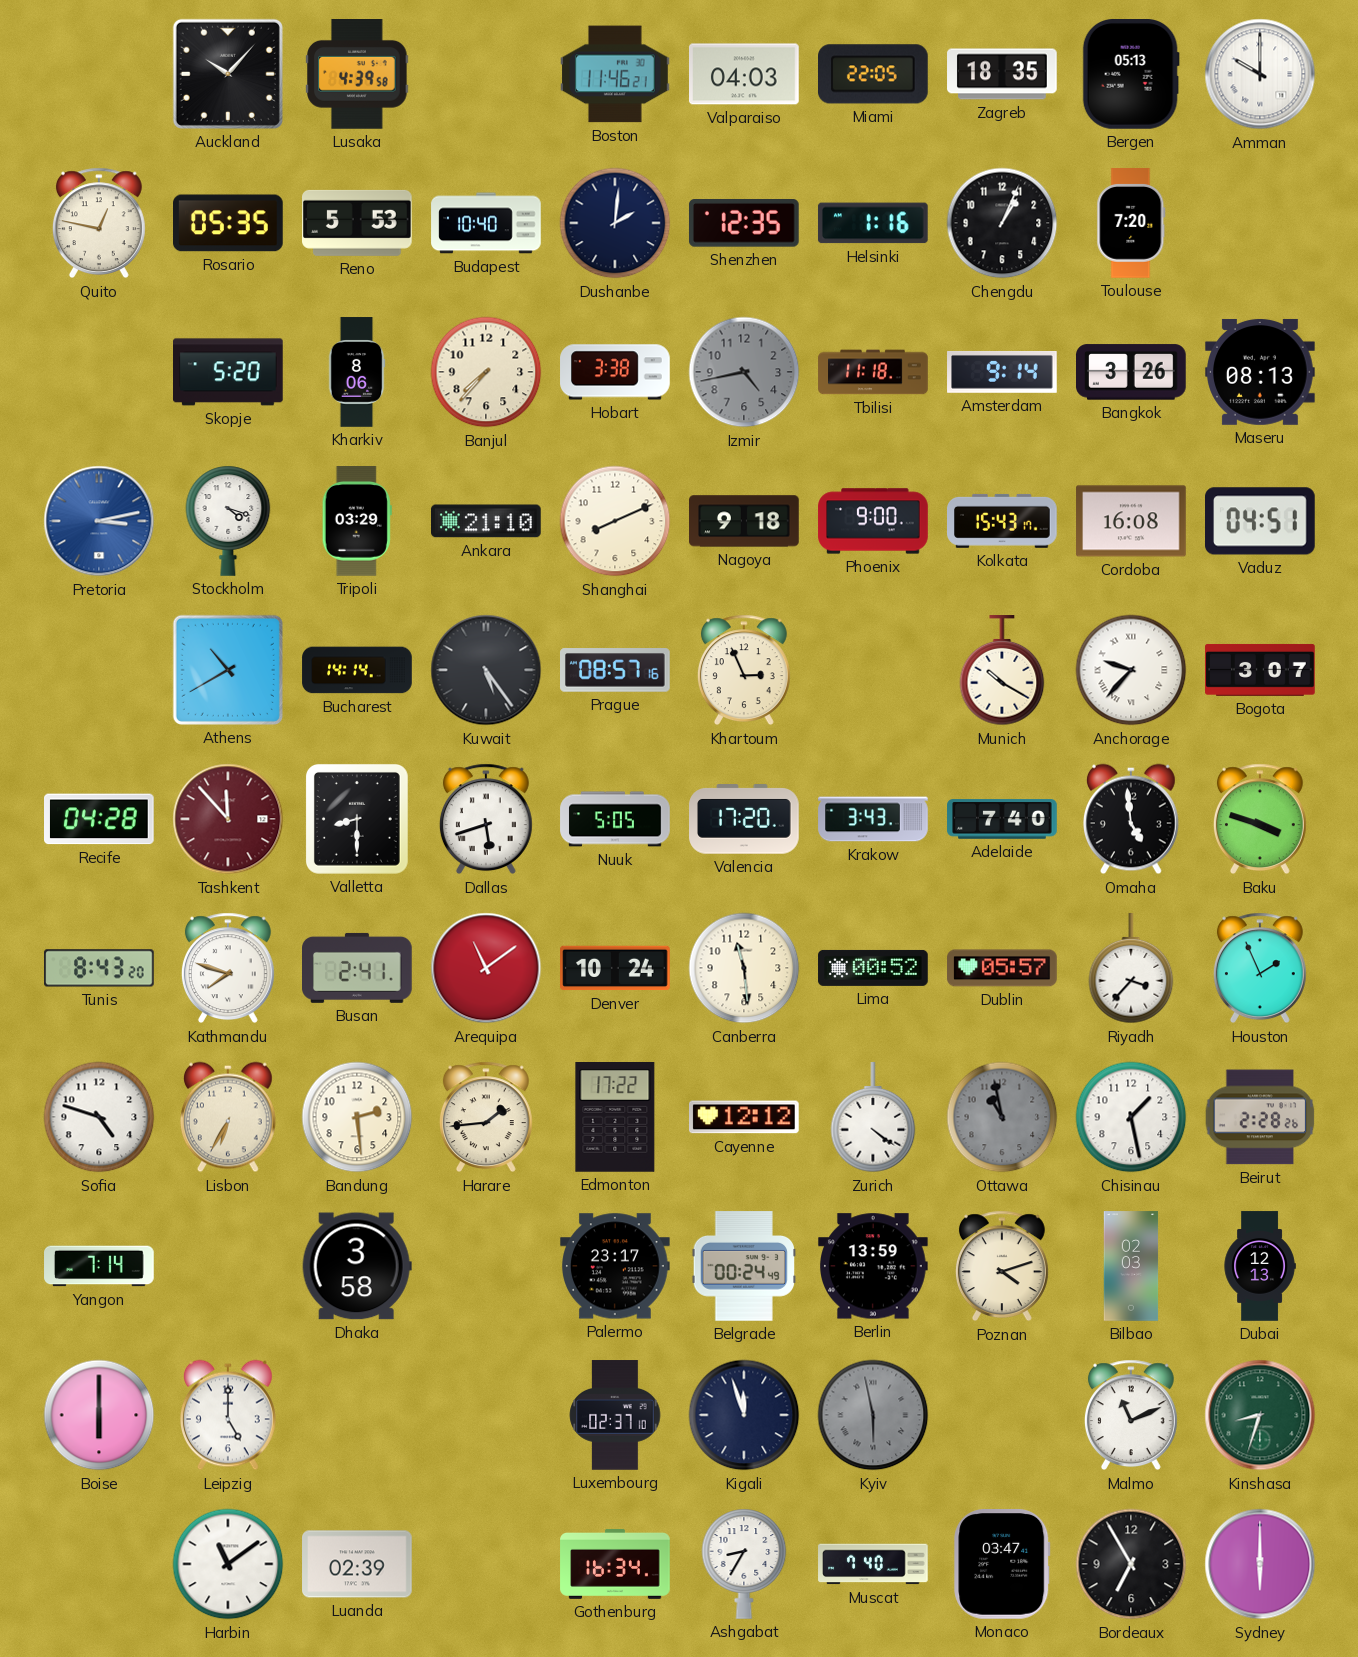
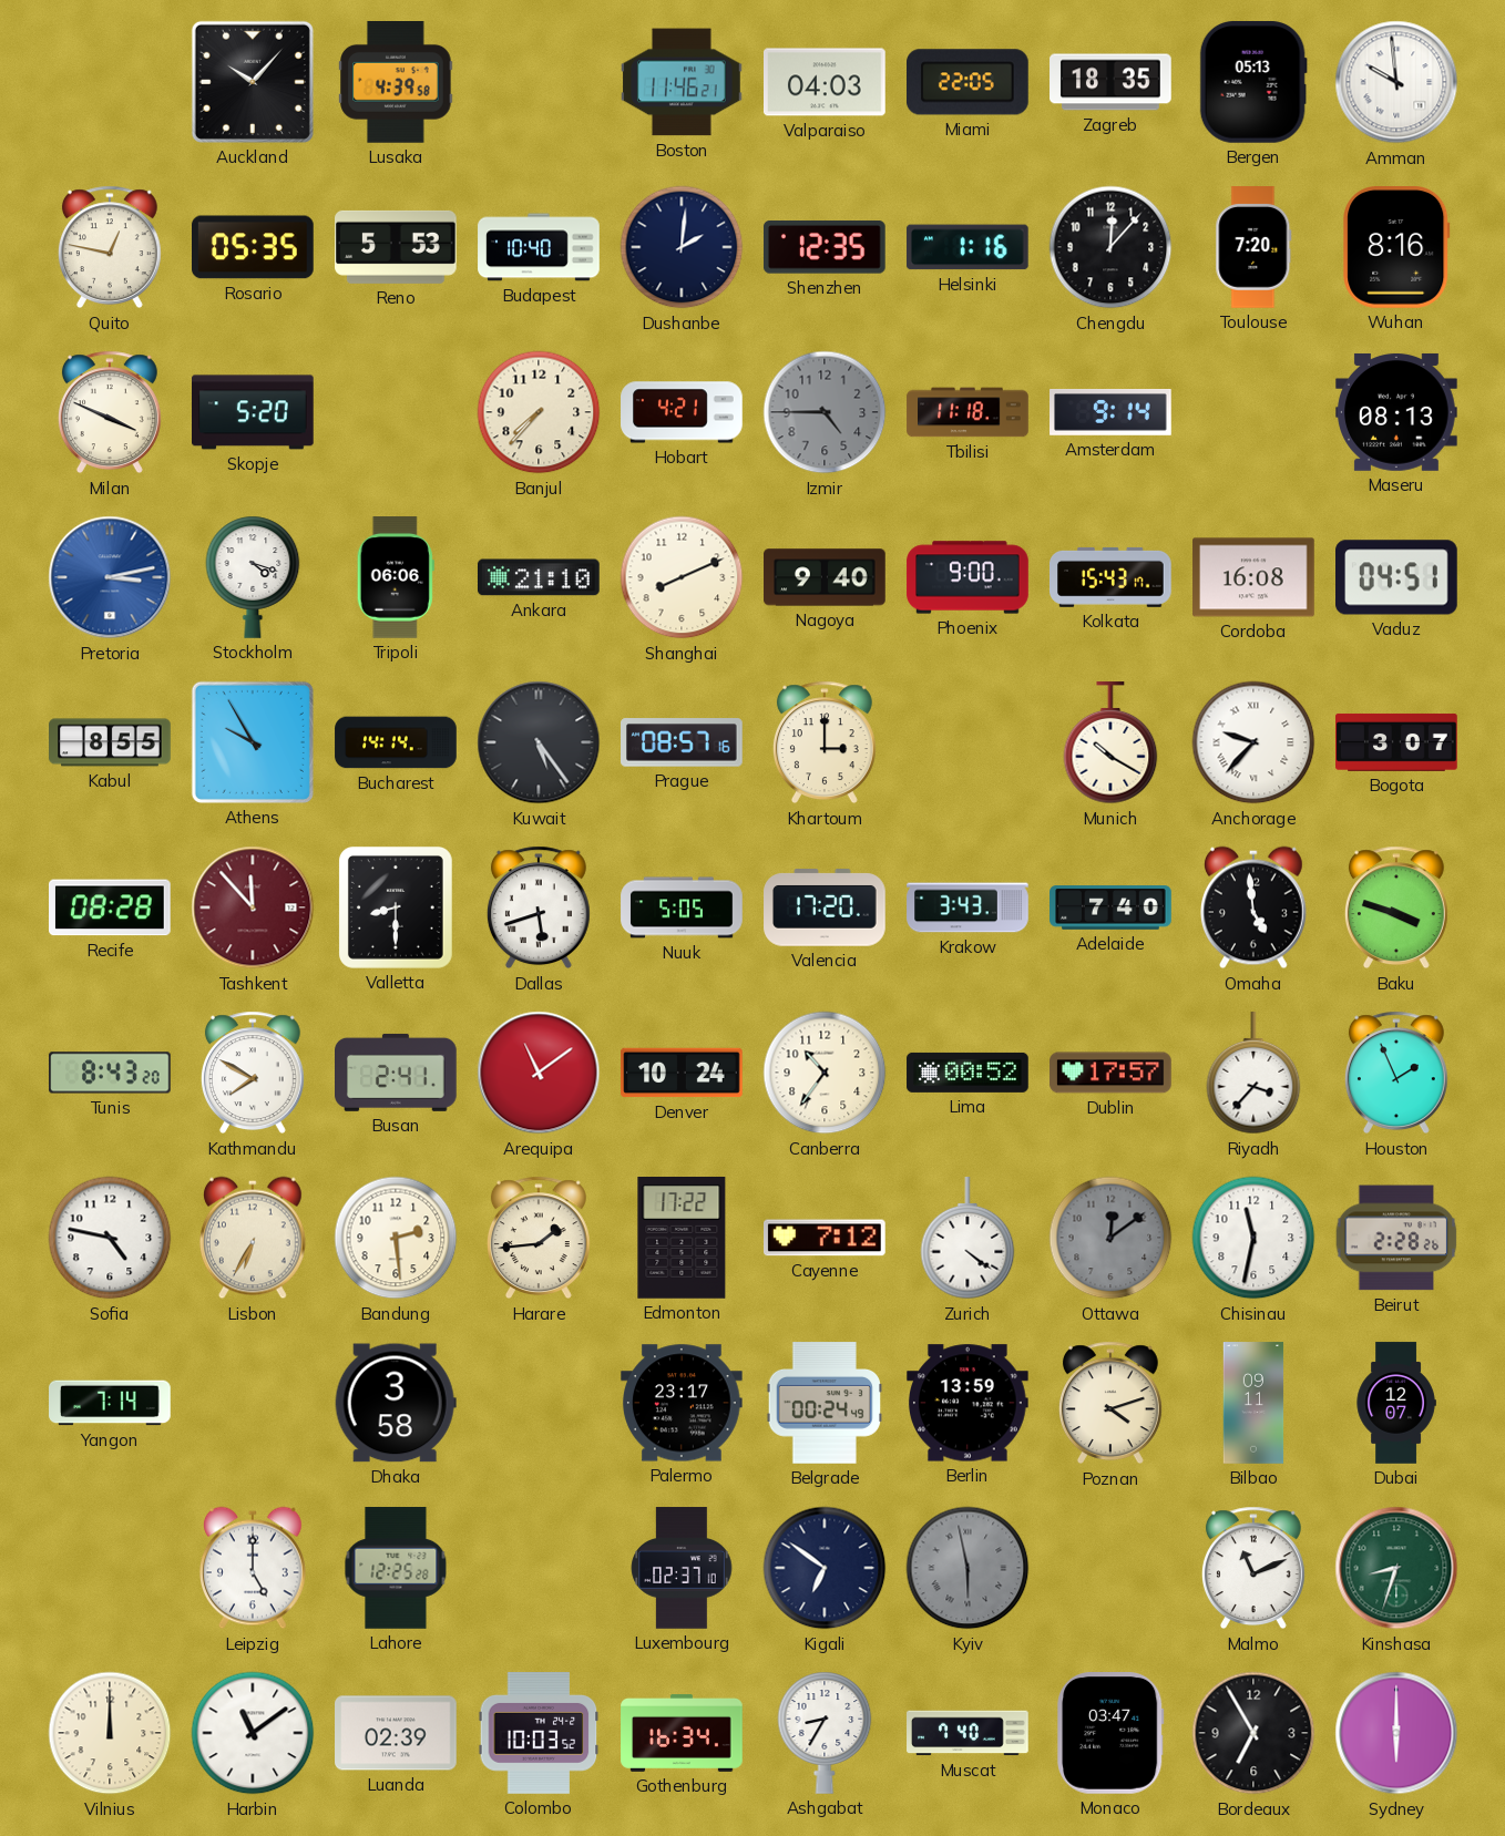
Amman: 10:00 -> 9:59 (1396, 82)
Chengdu: 1:04 -> 12:07 (1110, 247)
Wuhan: none -> 8:16 (1396, 248)
Milan: none -> 3:49 (110, 412)
Kharkiv: 8:06 -> none (357, 372)
Hobart: 3:38 -> 4:21 (682, 412)
Izmir: 4:43 -> 4:45 (825, 412)
Bangkok: 3:26 -> none (1132, 372)
Tripoli: 03:29 -> 06:06 (396, 577)
Nagoya: 9:18 -> 9:40 (825, 577)
Kabul: none -> 8:55 (110, 742)
Athens: 10:40 -> 9:55 (253, 742)
Khartoum: 2:56 -> 3:00 (825, 742)
Recife: 04:28 -> 08:28 (111, 907)
Kathmandu: 7:48 -> 7:50 (253, 1073)
Canberra: 11:29 -> 10:36 (825, 1073)
Dublin: 05:57 -> 17:57 (1110, 1073)
Sofia: 4:48 -> 4:47 (110, 1238)
Cayenne: 12:12 -> 7:12 (826, 1238)
Ottawa: 10:58 -> 12:09 (1110, 1238)
Chisinau: 1:28 -> 11:32 (1253, 1238)
Bilbao: 02:03 -> 09:11 (1253, 1403)
Dubai: 12:13 -> 12:07 (1396, 1403)
Boise: 6:00 -> none (99, 1415)
Lahore: none -> 12:25 (396, 1569)
Kigali: 11:57 -> 6:51 (825, 1568)
Vilnius: none -> 12:00 (110, 1733)
Colombo: none -> 10:03 (539, 1734)
